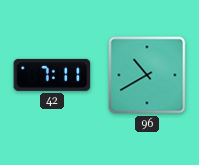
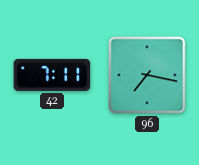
96: 10:40 -> 7:17 (147, 75)
